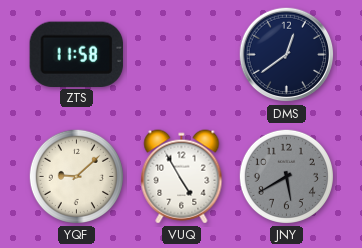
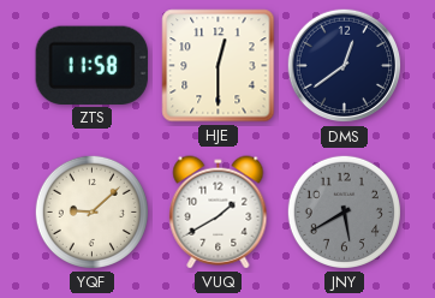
HJE: none -> 12:30 (219, 66)
VUQ: 4:55 -> 1:40 (219, 213)
